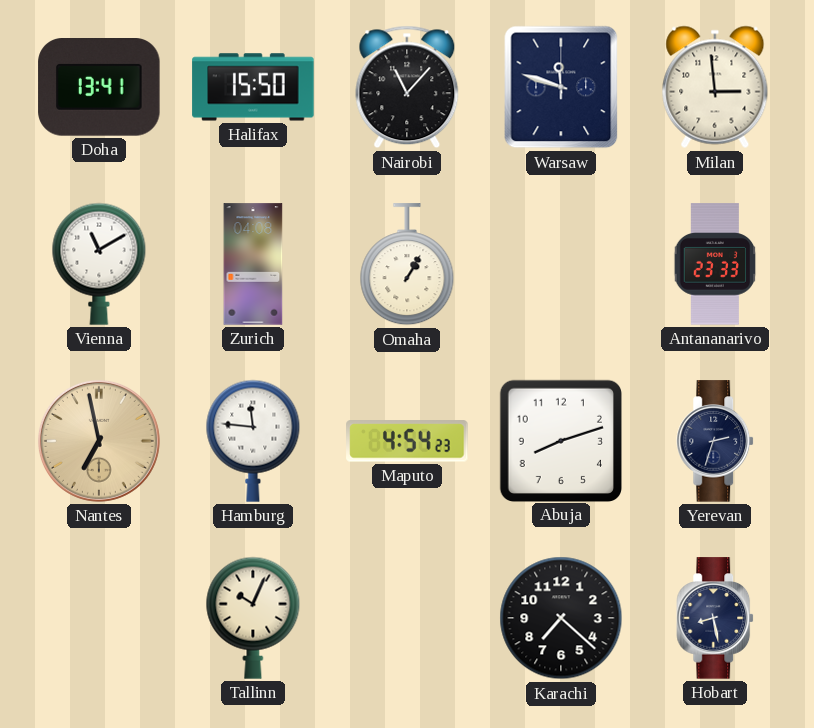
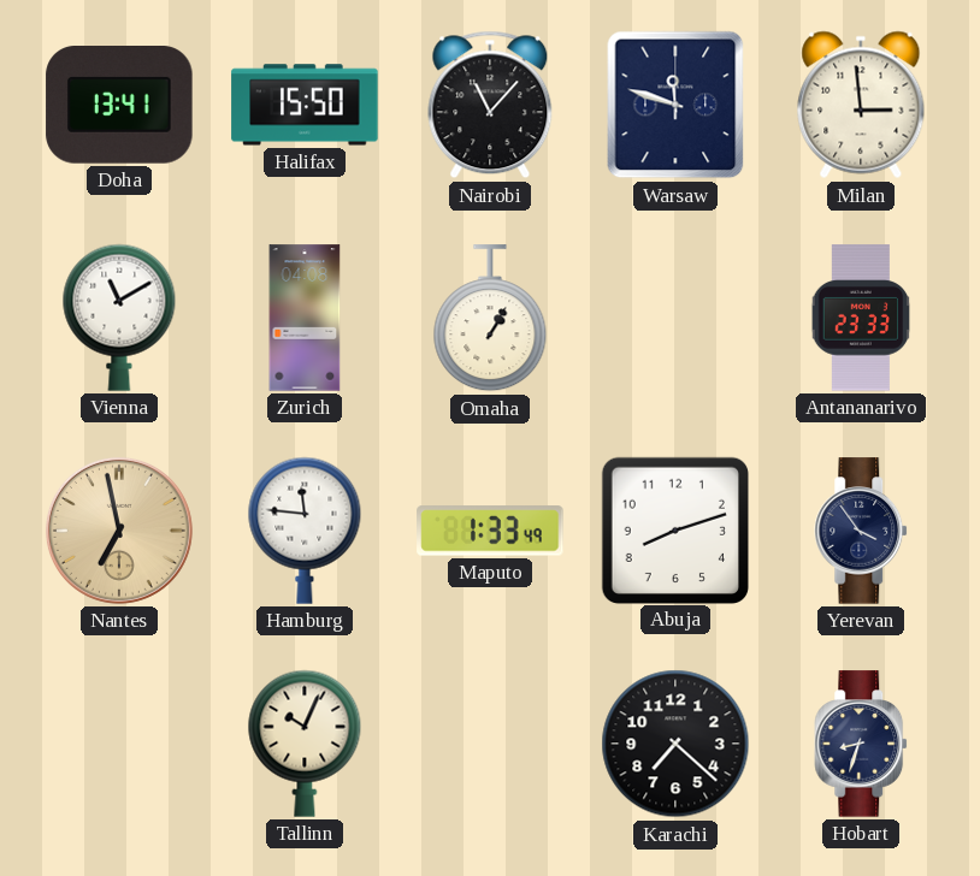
Maputo: 4:54 -> 1:33 (490, 531)
Yerevan: 2:33 -> 3:54 (862, 531)
Hobart: 8:28 -> 8:33 (862, 744)
